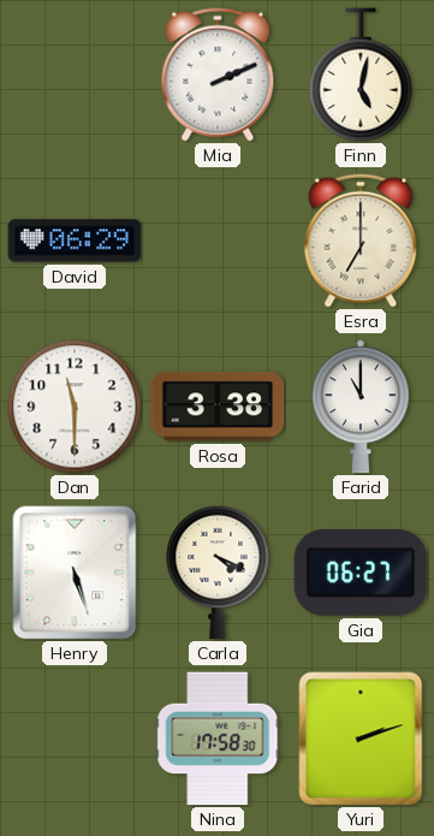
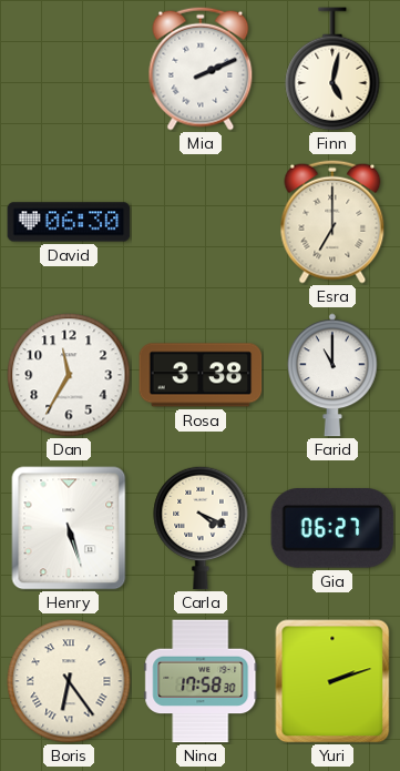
David: 06:29 -> 06:30 (69, 222)
Dan: 11:30 -> 11:35 (69, 375)
Boris: none -> 6:24 (69, 681)
